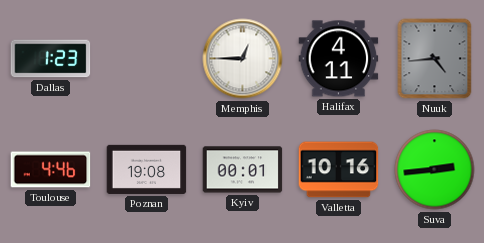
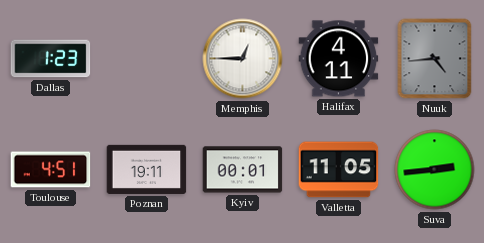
Toulouse: 4:46 -> 4:51 (51, 170)
Poznan: 19:08 -> 19:11 (147, 169)
Valletta: 10:16 -> 11:05 (339, 170)
